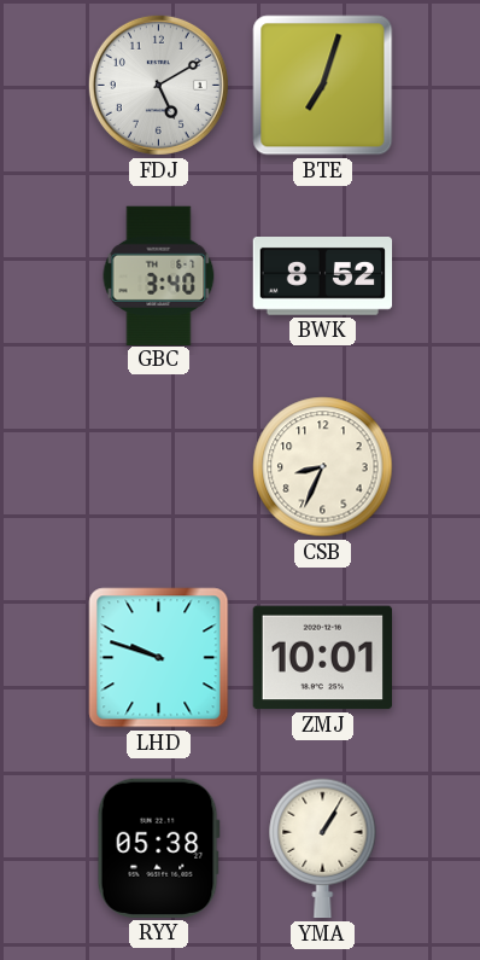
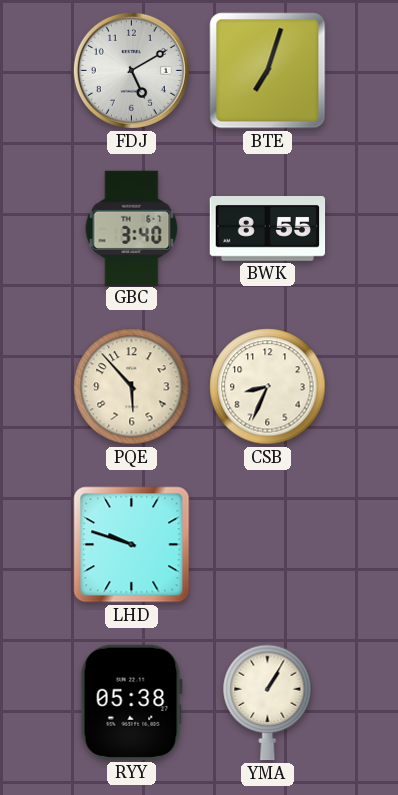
BWK: 8:52 -> 8:55 (268, 229)
PQE: none -> 5:53 (132, 387)
ZMJ: 10:01 -> none (322, 658)
